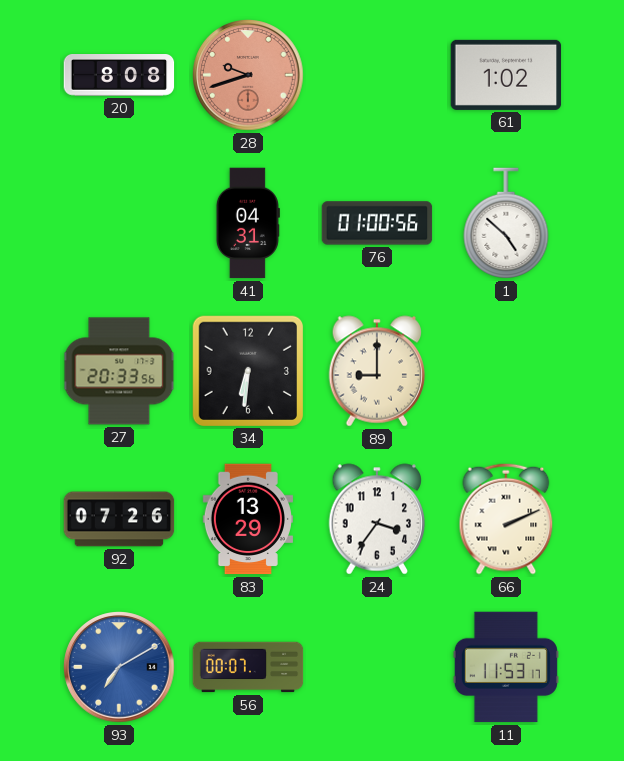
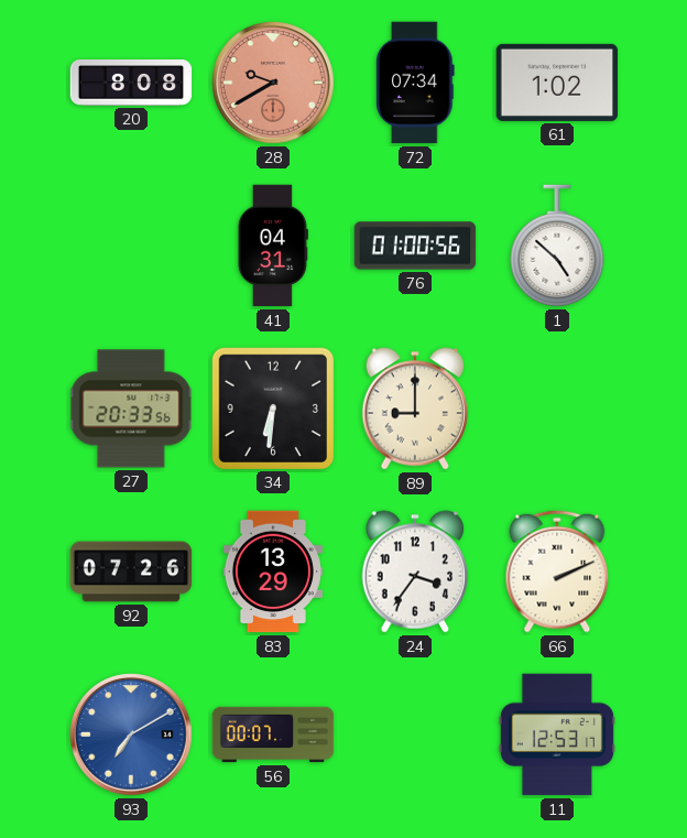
28: 9:42 -> 9:40 (273, 83)
72: none -> 07:34 (415, 83)
11: 11:53 -> 12:53 (557, 734)
